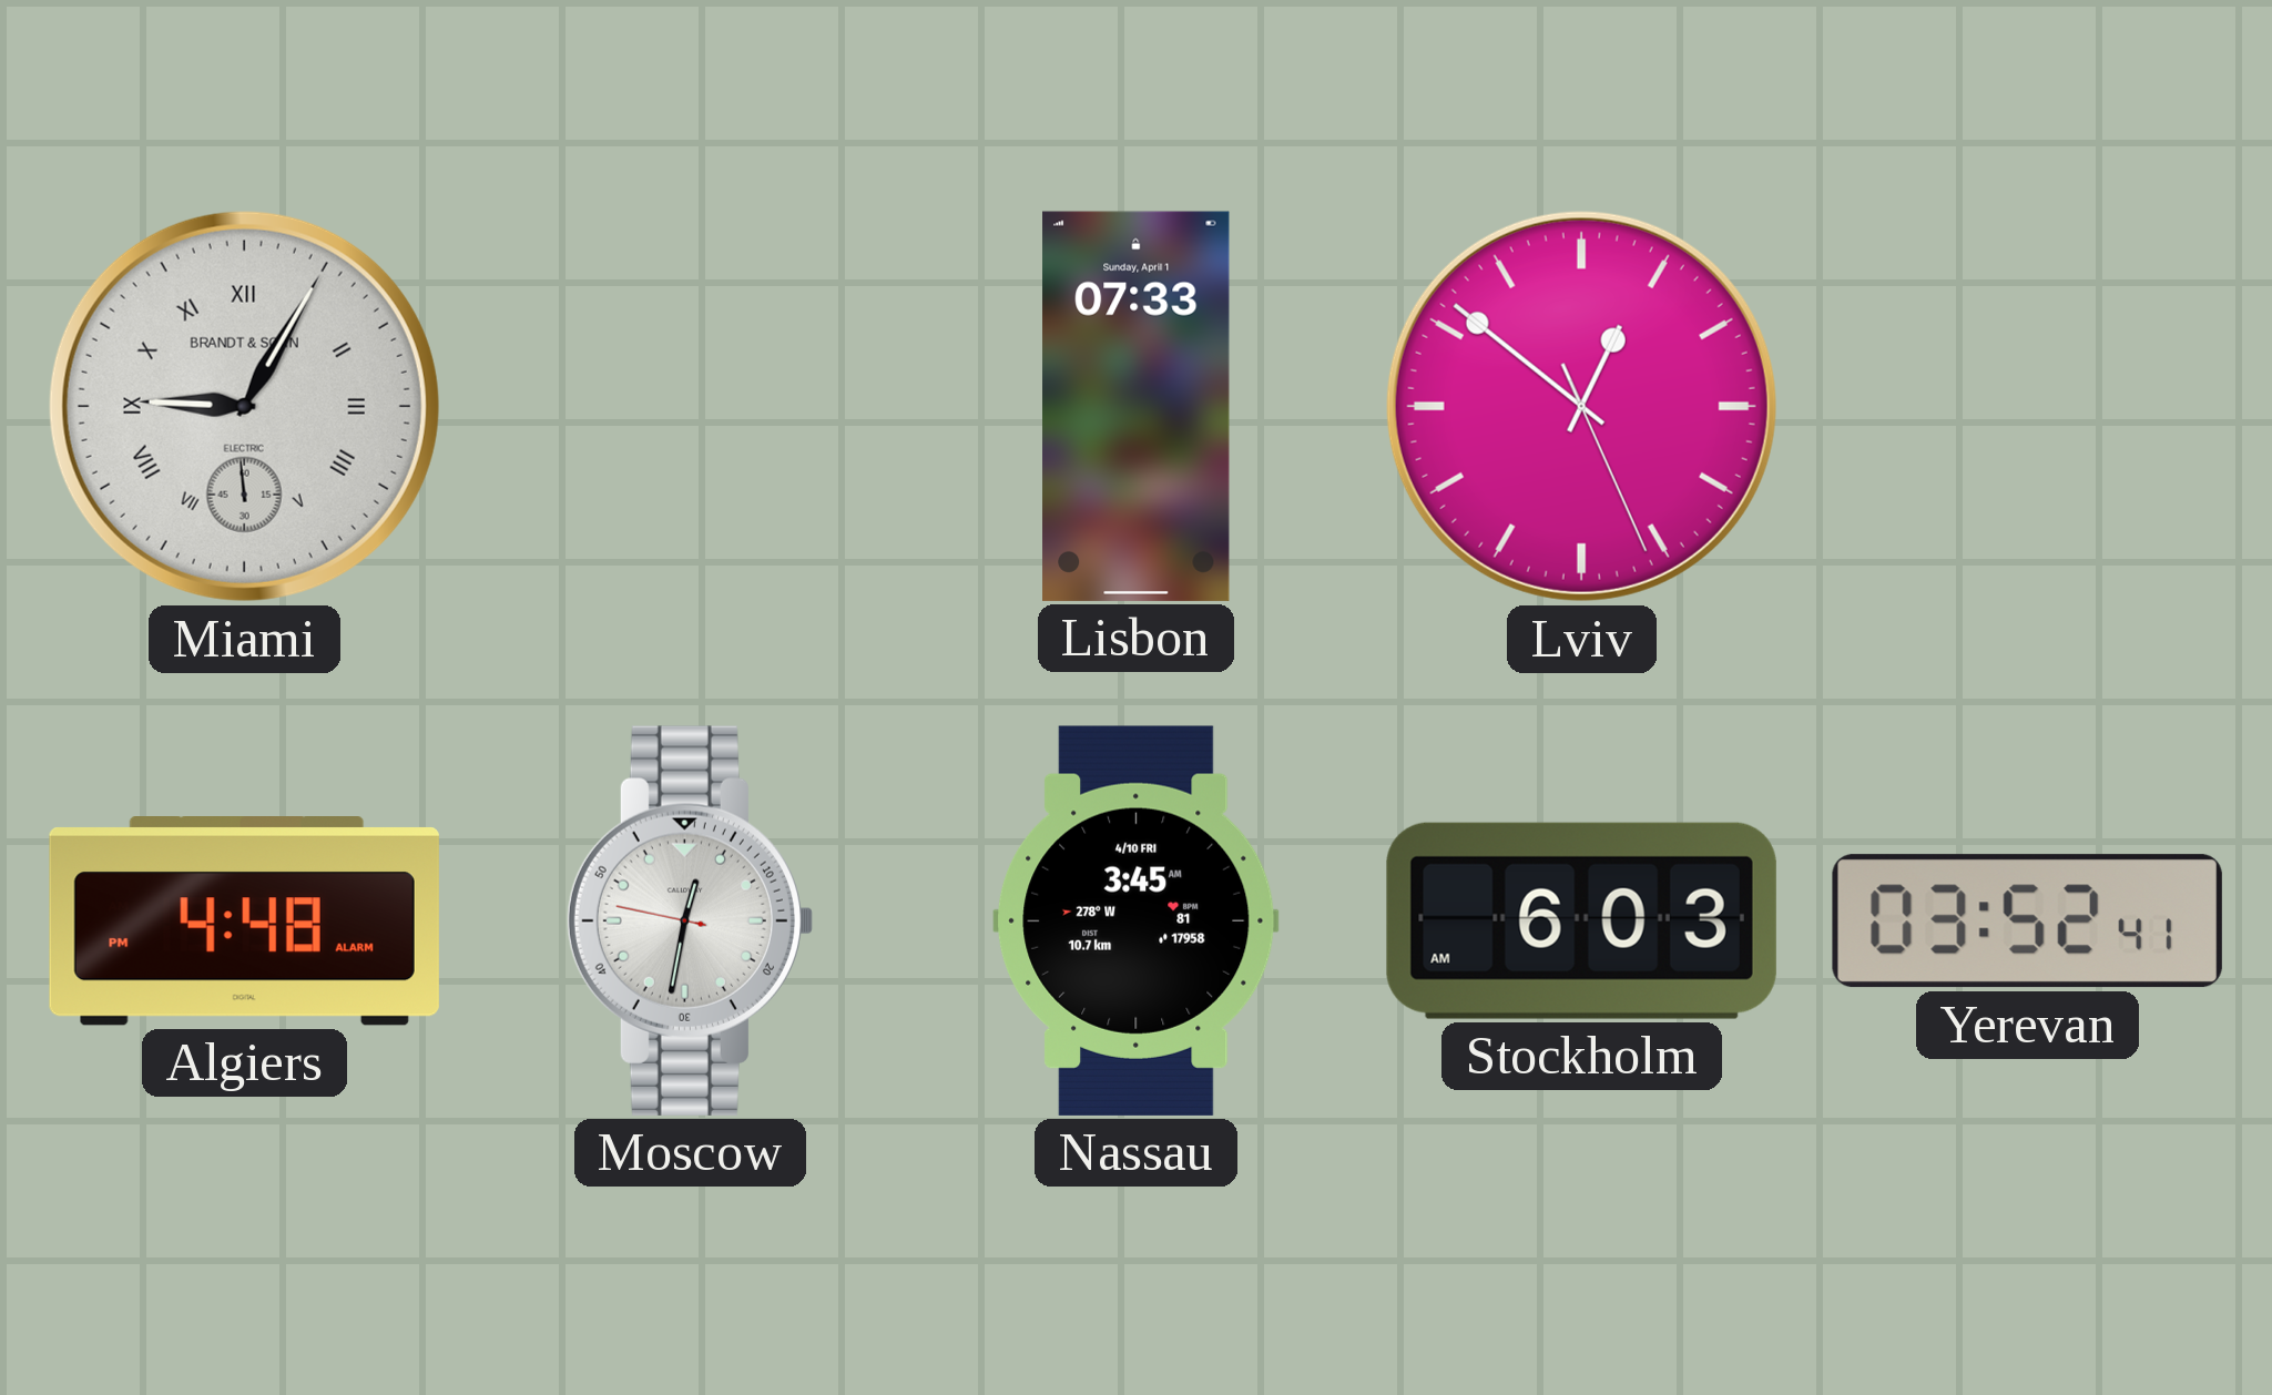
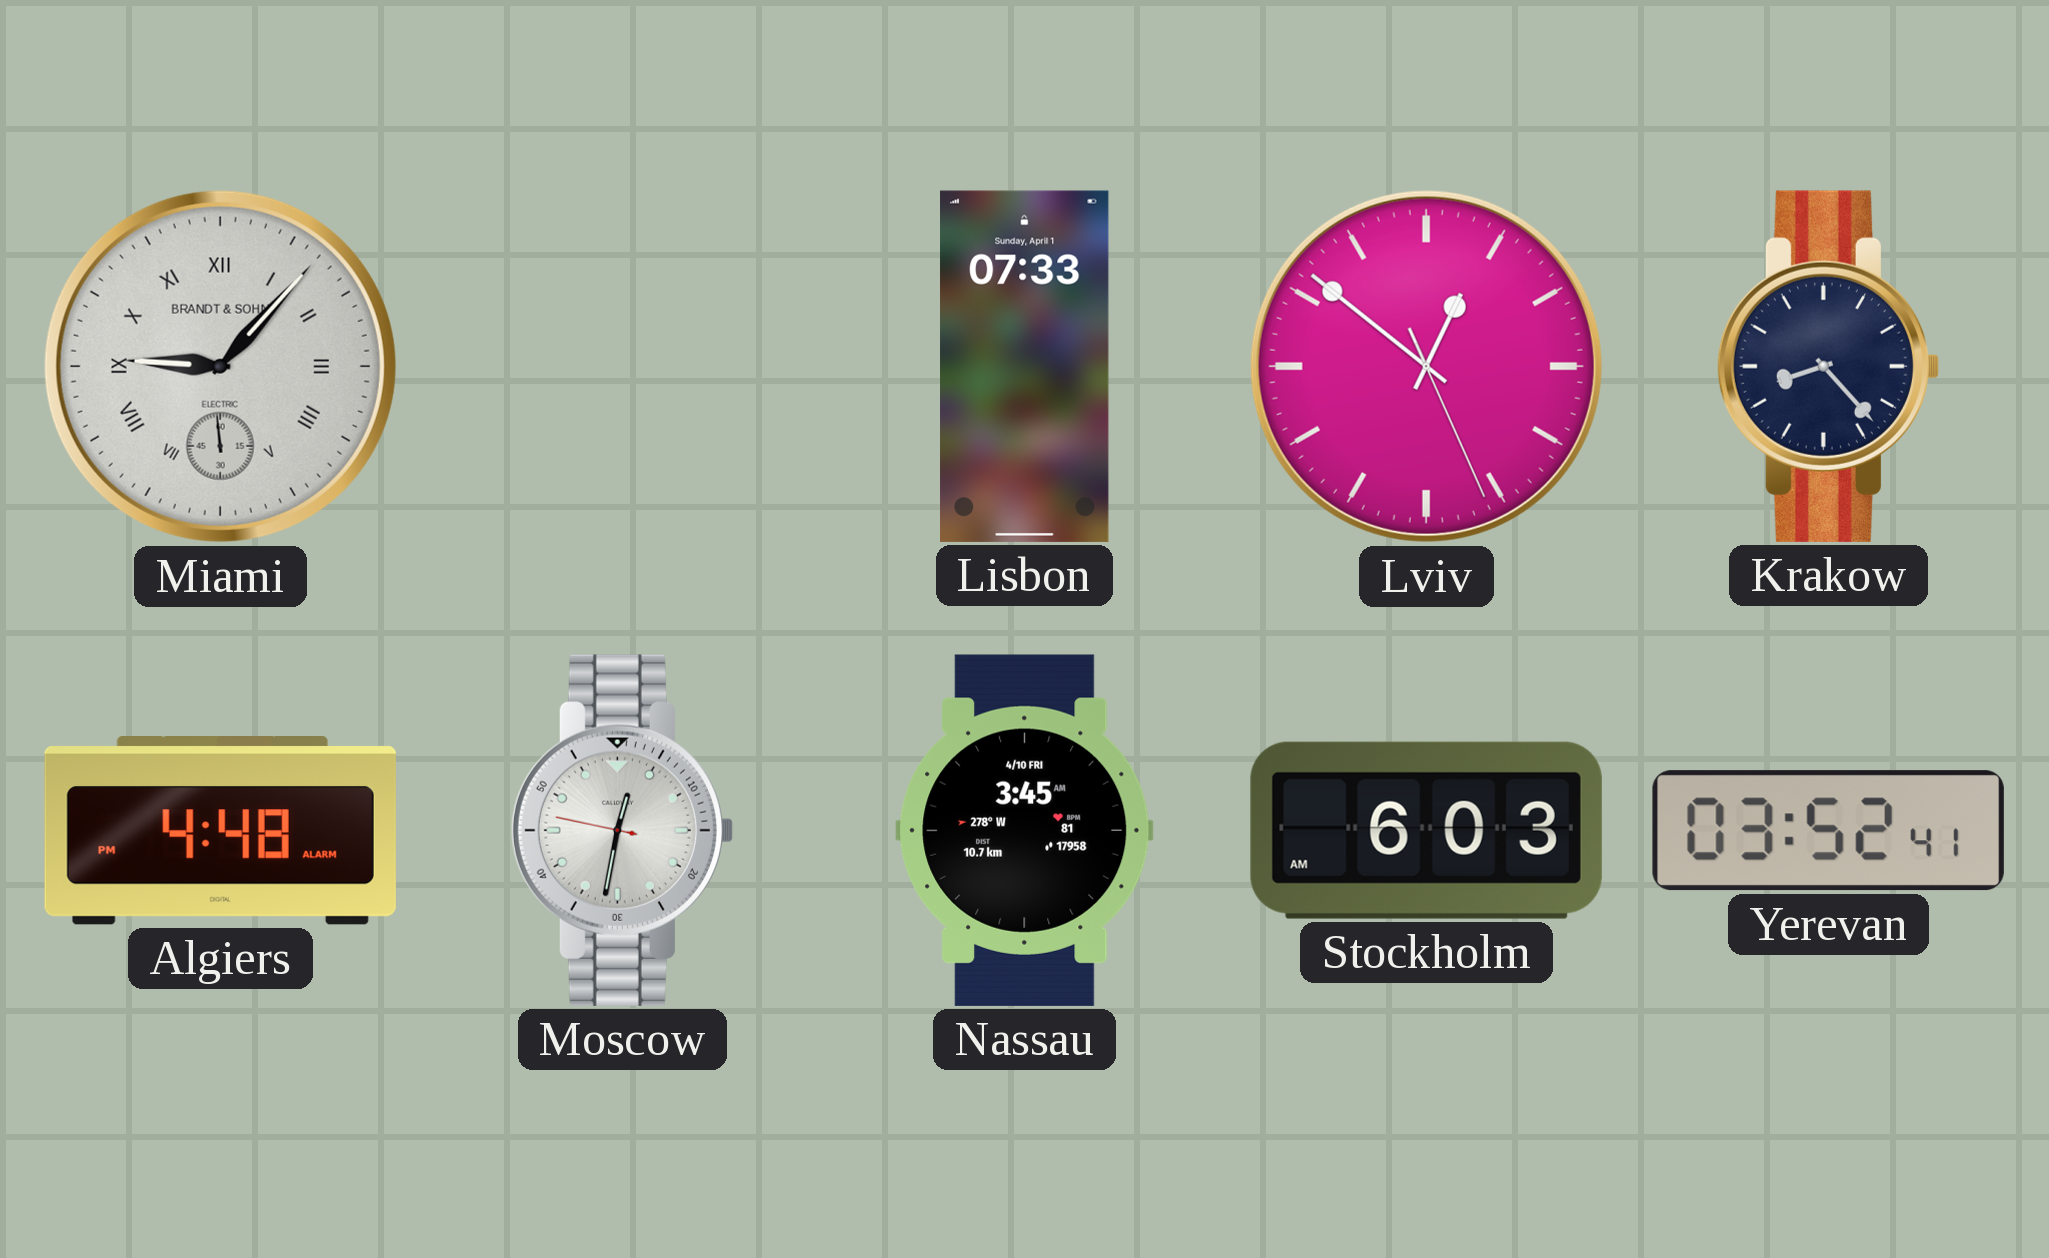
Miami: 9:04 -> 9:06 (220, 366)
Krakow: none -> 8:23 (1828, 366)
